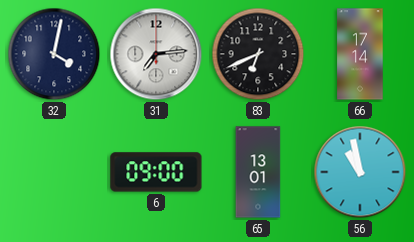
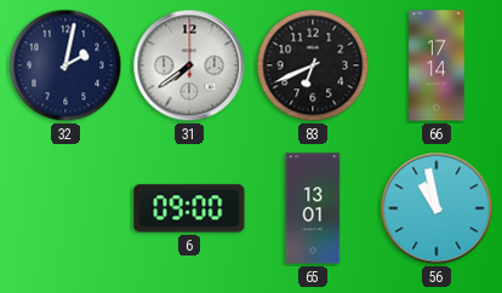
32: 4:02 -> 2:02 (65, 65)
31: 7:14 -> 7:39 (189, 65)
